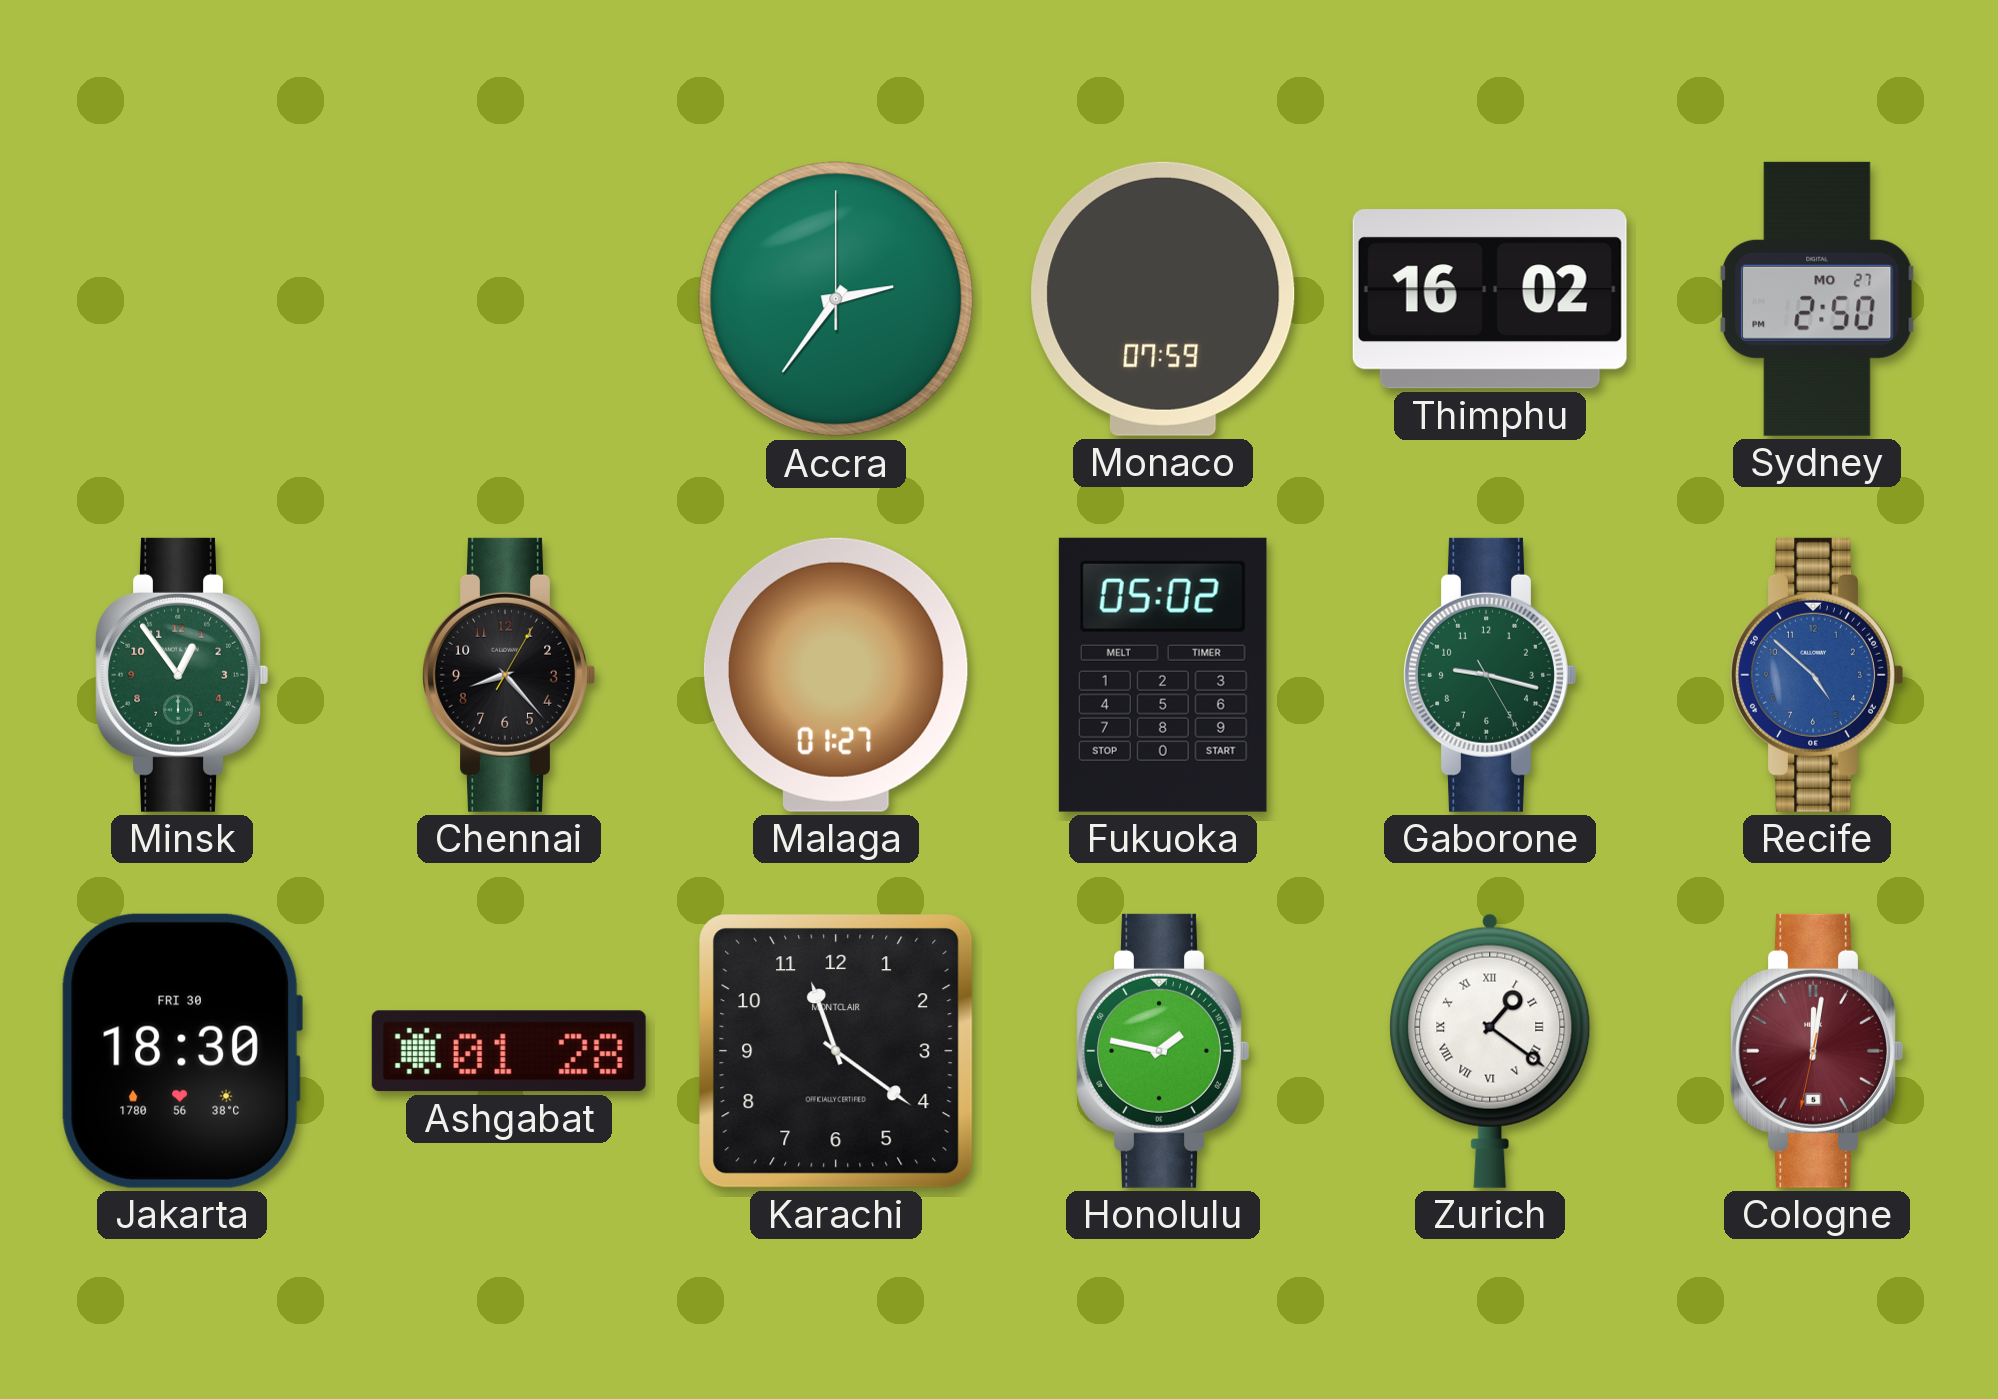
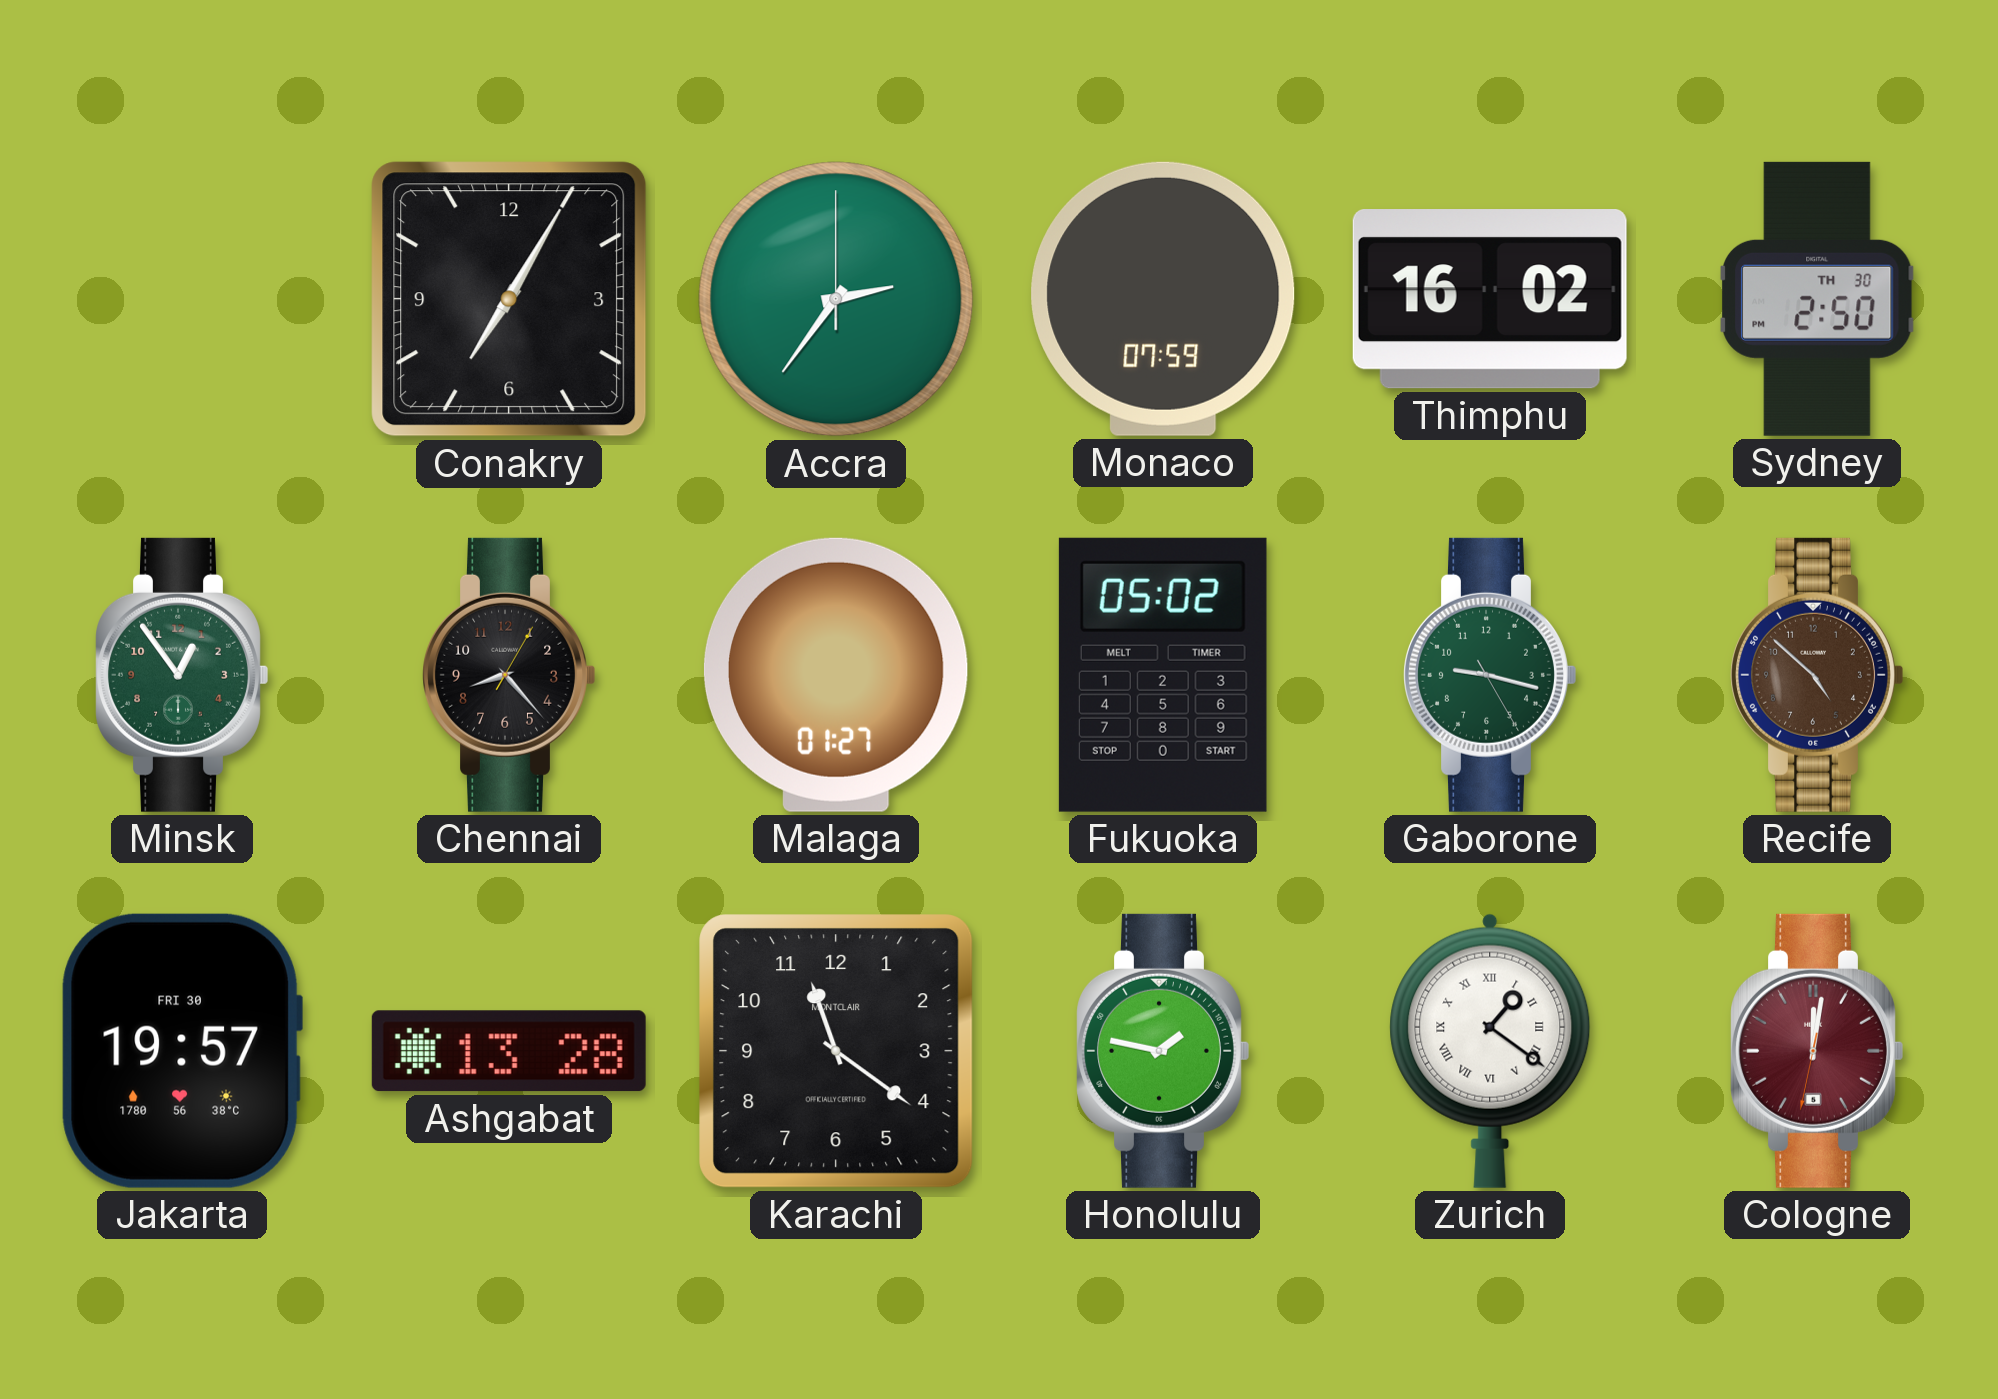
Conakry: none -> 7:05 (509, 299)
Sydney date: MO 27 -> TH 30 (1818, 299)
Recife dial: blue -> brown (1817, 675)
Jakarta: 18:30 -> 19:57 (182, 1051)
Ashgabat: 01:28 -> 13:28 (509, 1051)
